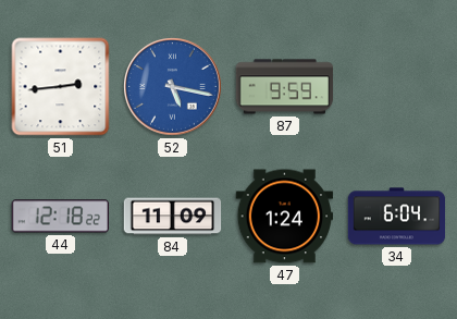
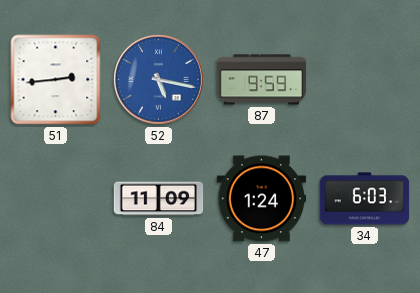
44: 12:18 -> none (60, 217)
34: 6:04 -> 6:03 (365, 199)
